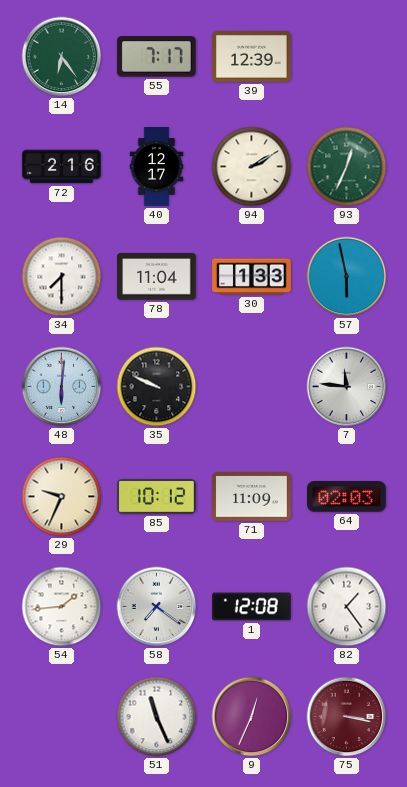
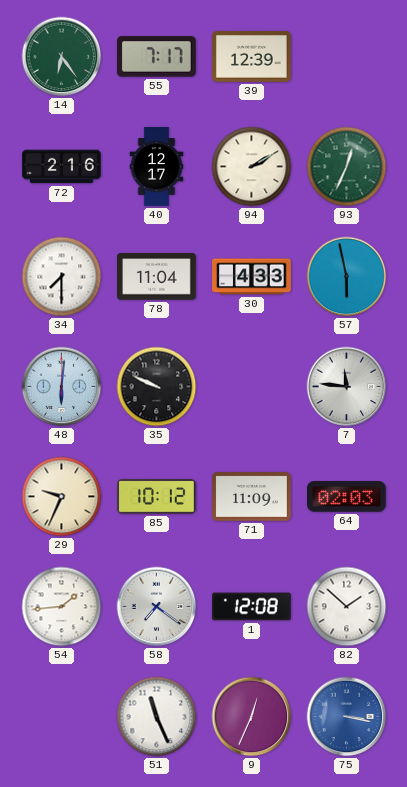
30: 1:33 -> 4:33 (252, 277)
82: 1:24 -> 1:52 (347, 607)
75 dial: burgundy -> blue (347, 717)
